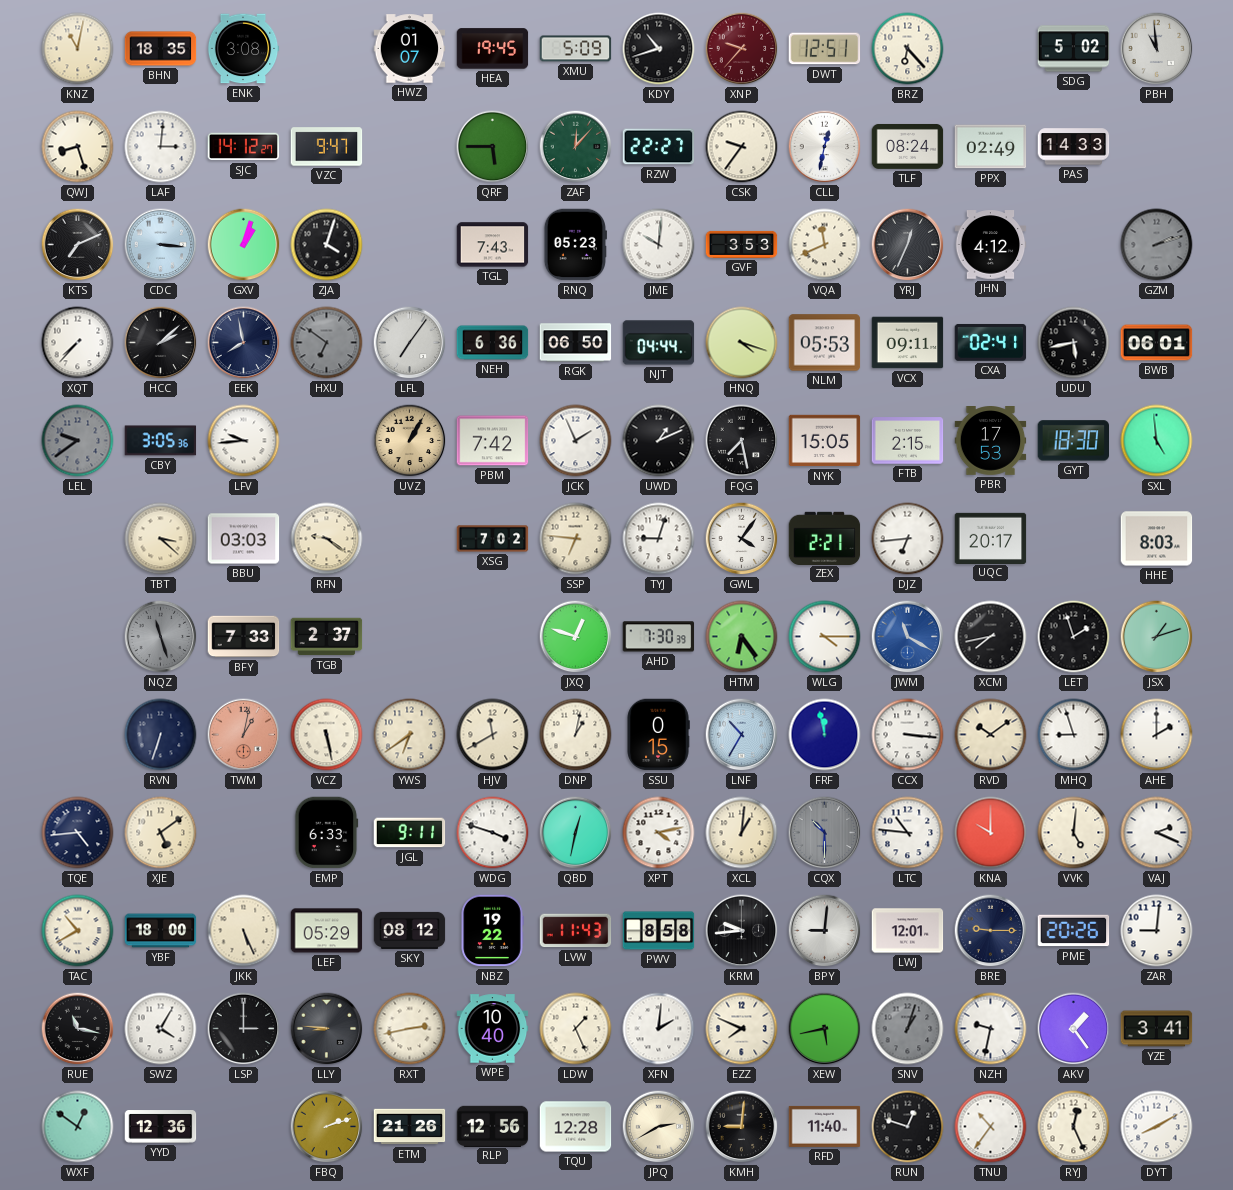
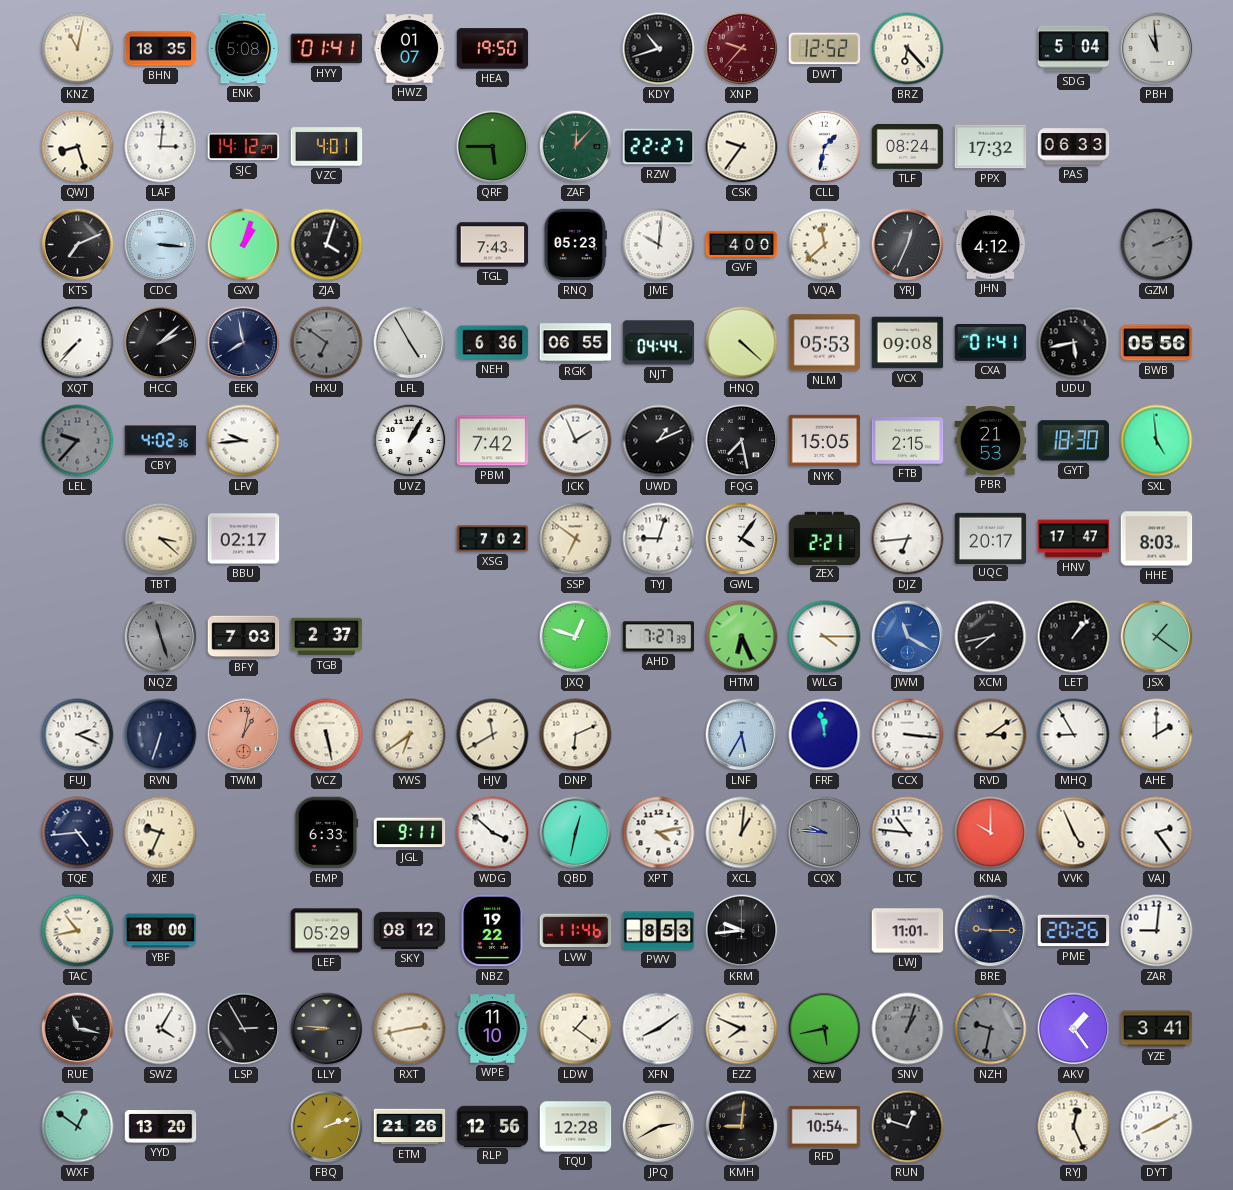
ENK: 3:08 -> 5:08 (243, 49)
HYY: none -> 01:41 (327, 49)
HEA: 19:45 -> 19:50 (493, 49)
XMU: 5:09 -> none (576, 49)
DWT: 12:51 -> 12:52 (825, 49)
SDG: 5:02 -> 5:04 (1074, 49)
VZC: 9:47 -> 4:01 (327, 147)
CLL: 12:32 -> 1:32 (825, 147)
PPX: 02:49 -> 17:32 (991, 147)
PAS: 14:33 -> 06:33 (1074, 147)
GVF: 3:53 -> 4:00 (742, 244)
VQA: 11:41 -> 11:38 (825, 245)
LFL: 7:06 -> 4:55 (410, 343)
RGK: 06:50 -> 06:55 (576, 343)
HNQ: 4:18 -> 4:22 (742, 343)
VCX: 09:11 -> 09:08 (908, 343)
CXA: 02:41 -> 01:41 (991, 343)
BWB: 06:01 -> 05:56 (1157, 343)
LEL: 9:39 -> 9:37 (78, 441)
CBY: 3:05 -> 4:02 (161, 441)
UVZ dial: champagne -> white (410, 441)
PBR: 17:53 -> 21:53 (991, 441)
BBU: 03:03 -> 02:17 (244, 539)
RFN: 9:21 -> none (327, 539)
SSP: 6:46 -> 6:51 (576, 539)
HNV: none -> 17:47 (1074, 539)
BFY: 7:33 -> 7:03 (244, 637)
AHD: 7:30 -> 7:27 (659, 637)
HTM: 6:24 -> 6:26 (742, 637)
LET: 1:57 -> 1:07 (1074, 637)
JSX: 1:12 -> 1:21 (1157, 637)
FUJ: none -> 2:19 (78, 735)
DNP: 1:02 -> 6:11 (576, 735)
SSU: 0:15 -> none (658, 735)
LNF: 10:35 -> 5:35 (742, 735)
RVD: 10:09 -> 3:09 (991, 735)
MHQ: 8:57 -> 8:55 (1074, 735)
XJE: 5:09 -> 9:34 (161, 833)
WDG: 3:48 -> 3:52 (493, 833)
CQX: 10:30 -> 9:46 (825, 833)
VVK: 5:01 -> 4:56 (1074, 833)
VAJ: 2:19 -> 2:24 (1157, 833)
TAC: 10:40 -> 10:43 (78, 931)
JKK: 5:26 -> none (244, 931)
LVW: 11:43 -> 11:46 (576, 931)
PWV: 8:58 -> 8:53 (659, 931)
BPY: 9:01 -> none (825, 931)
LWJ: 12:01 -> 11:01 (908, 931)
LSP: 3:00 -> 2:55 (244, 1029)
WPE: 10:40 -> 11:10 (493, 1029)
LDW: 1:26 -> 1:21 (576, 1029)
XFN: 2:01 -> 8:09 (659, 1029)
NZH dial: white -> grey (991, 1029)
YYD: 12:36 -> 13:20 (161, 1127)
RFD: 11:40 -> 10:54 (825, 1126)
TNU: 10:36 -> none (991, 1127)
